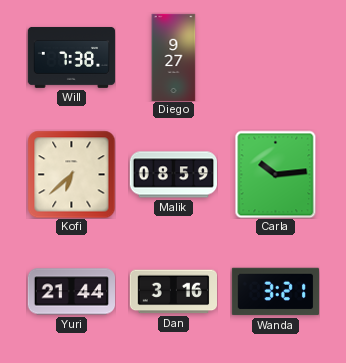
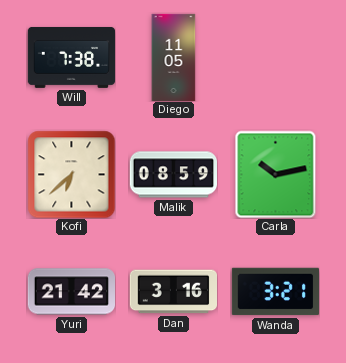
Diego: 9:27 -> 11:05 (174, 57)
Carla: 10:14 -> 10:13 (276, 174)
Yuri: 21:44 -> 21:42 (71, 292)
